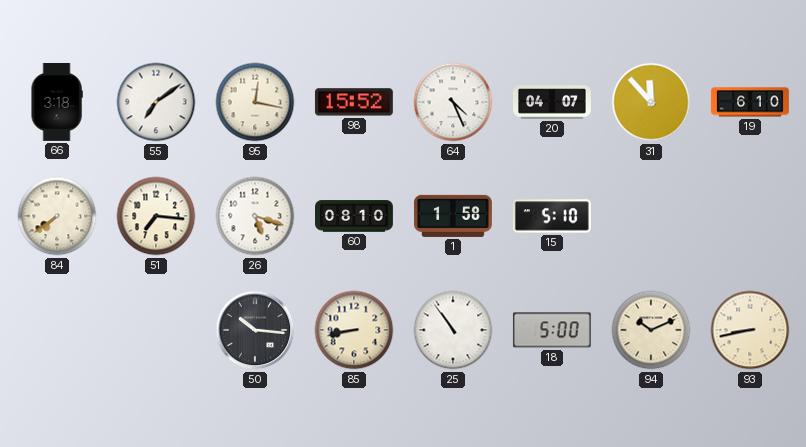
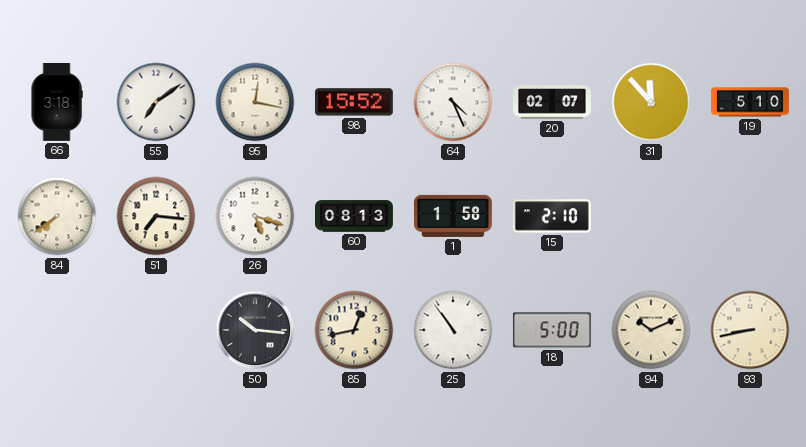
20: 04:07 -> 02:07 (553, 102)
19: 6:10 -> 5:10 (751, 102)
60: 08:10 -> 08:13 (355, 216)
15: 5:10 -> 2:10 (552, 216)
85: 8:43 -> 12:43 (354, 330)
